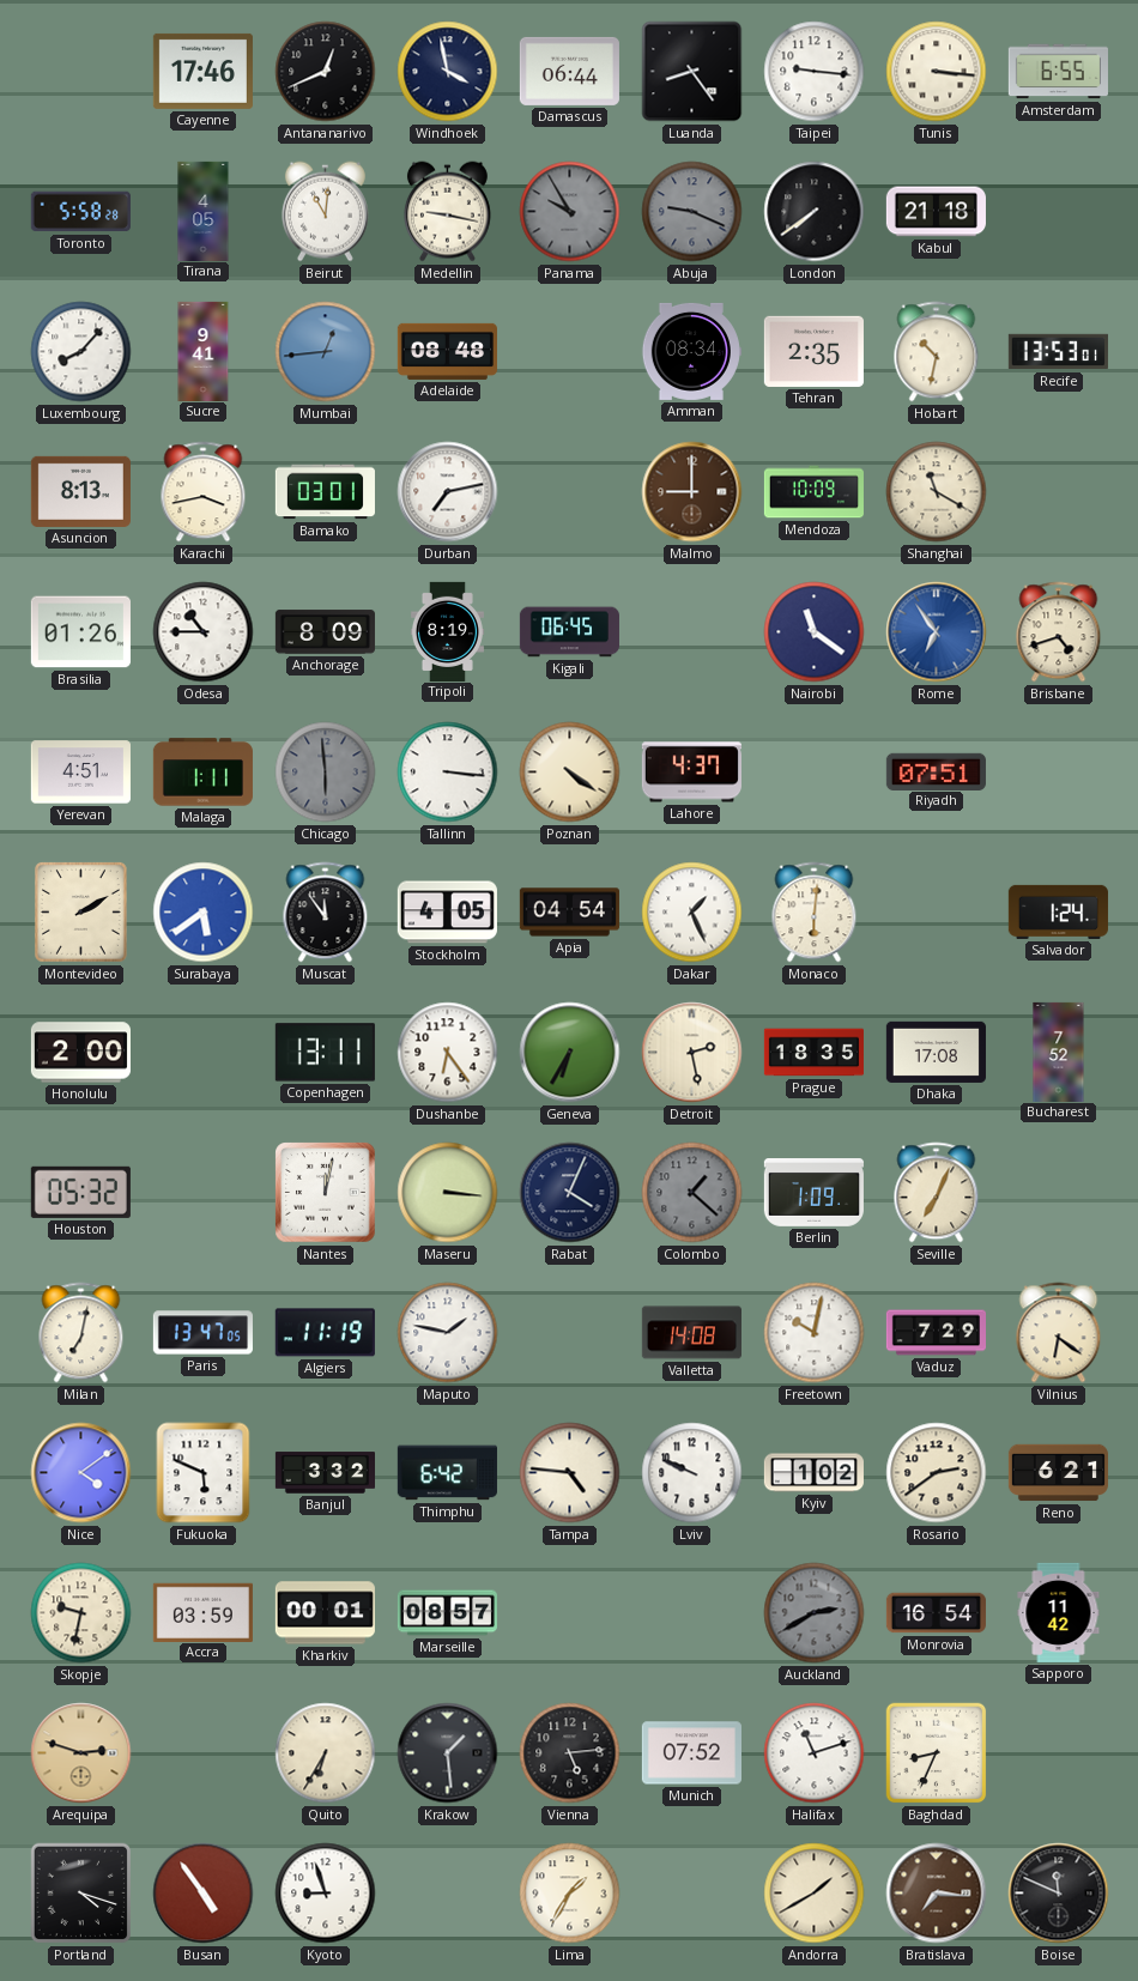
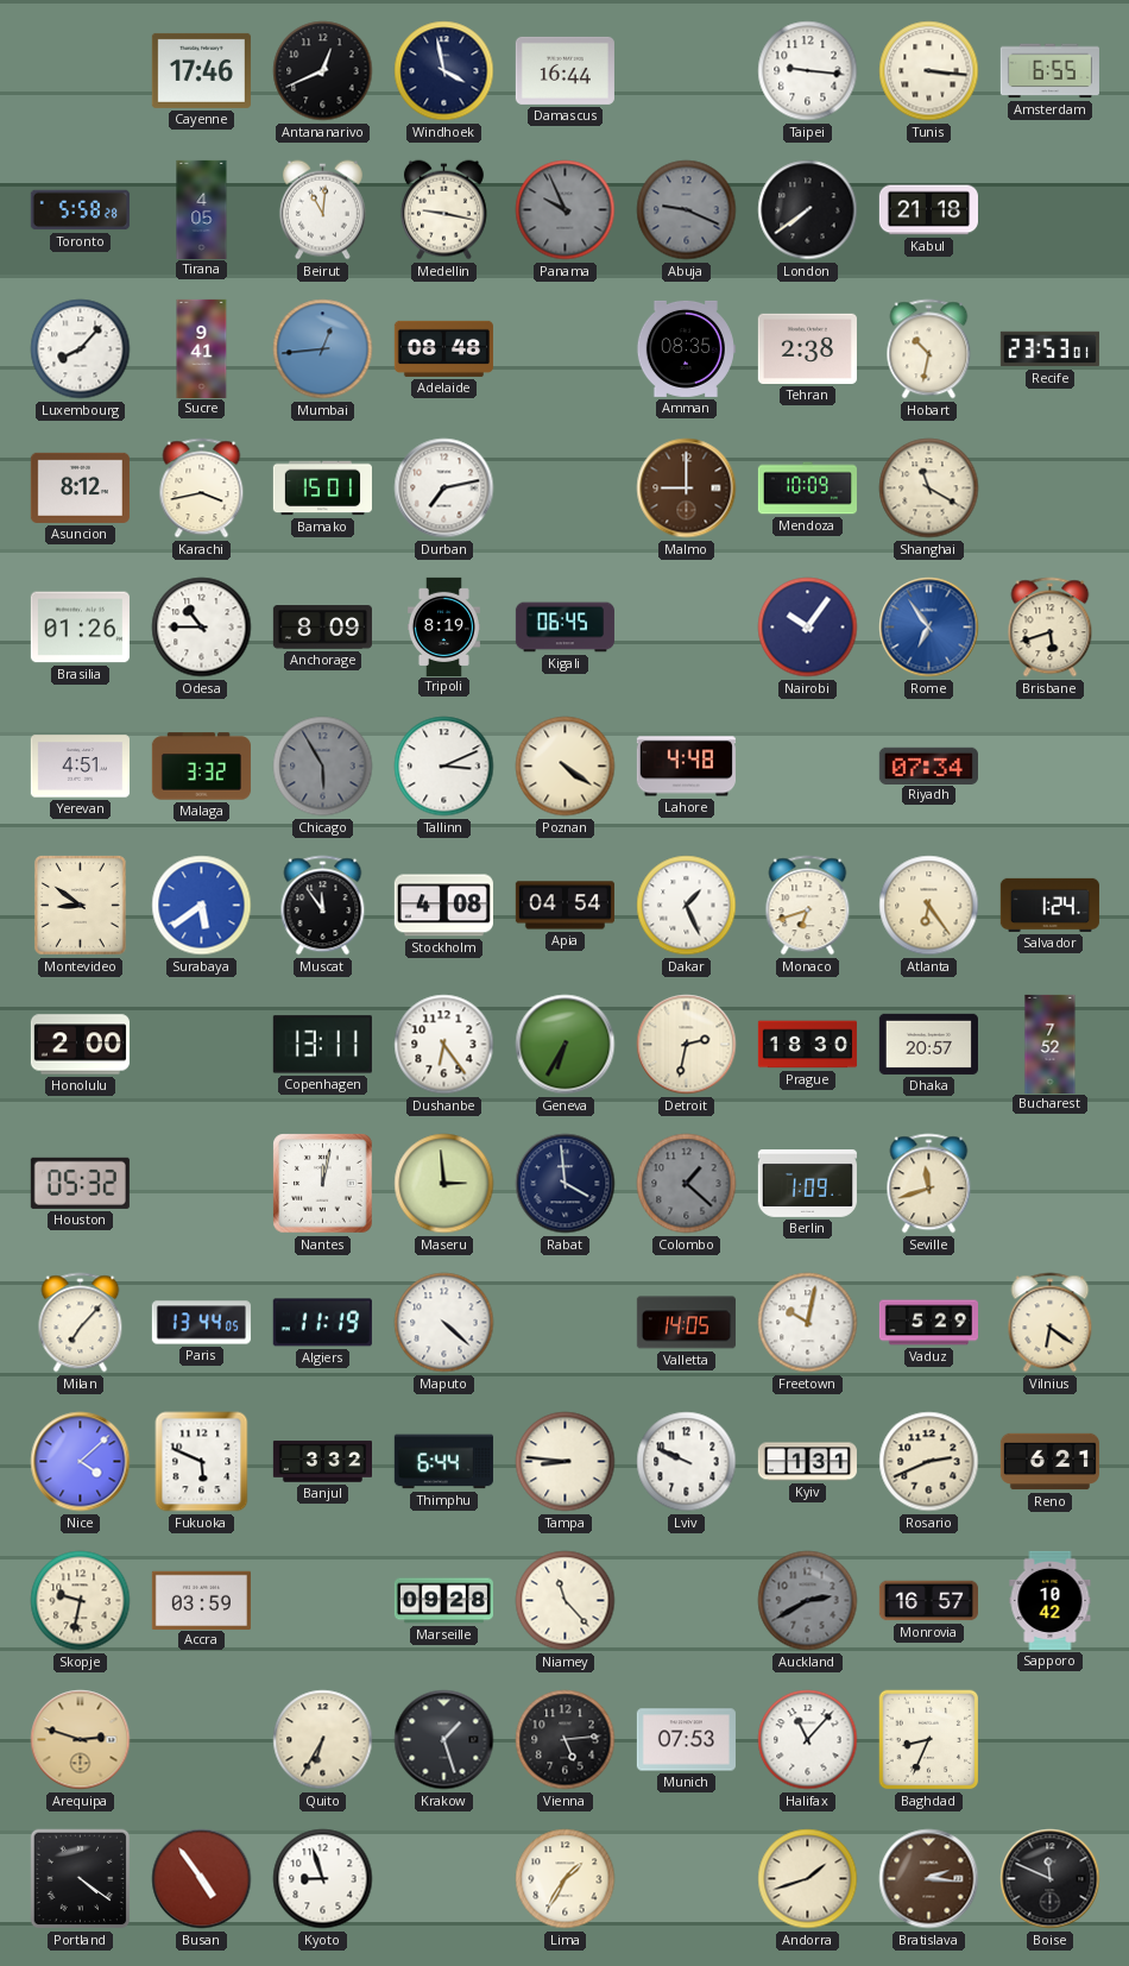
Damascus: 06:44 -> 16:44 (564, 70)
Luanda: 8:24 -> none (692, 72)
Panama: 9:55 -> 9:56 (566, 210)
Amman: 08:34 -> 08:35 (686, 348)
Tehran: 2:35 -> 2:38 (807, 348)
Recife: 13:53 -> 23:53 (1049, 349)
Asuncion: 8:13 -> 8:12 (80, 487)
Bamako: 03:01 -> 15:01 (322, 489)
Nairobi: 11:21 -> 10:06 (808, 628)
Brisbane: 4:42 -> 5:42 (1051, 628)
Malaga: 1:11 -> 3:32 (201, 767)
Chicago: 5:59 -> 5:55 (323, 767)
Tallinn: 3:16 -> 3:11 (444, 767)
Lahore: 4:37 -> 4:48 (686, 767)
Riyadh: 07:51 -> 07:34 (928, 765)
Montevideo: 2:10 -> 8:51 (80, 906)
Stockholm: 4:05 -> 4:08 (443, 906)
Monaco: 6:01 -> 6:42 (808, 906)
Atlanta: none -> 6:24 (929, 906)
Detroit: 2:28 -> 2:32 (687, 1045)
Prague: 18:35 -> 18:30 (807, 1045)
Dhaka: 17:08 -> 20:57 (928, 1044)
Maseru: 3:16 -> 2:59 (444, 1184)
Rabat: 4:04 -> 3:59 (566, 1184)
Seville: 7:04 -> 11:42 (929, 1184)
Milan: 7:02 -> 7:07 (81, 1323)
Paris: 13:47 -> 13:44 (201, 1323)
Maputo: 1:47 -> 4:22 (444, 1323)
Valletta: 14:08 -> 14:05 (686, 1323)
Vaduz: 7:29 -> 5:29 (928, 1323)
Nice: 4:09 -> 4:08 (81, 1462)
Thimphu: 6:42 -> 6:44 (443, 1462)
Tampa: 4:46 -> 8:46 (566, 1462)
Kyiv: 1:02 -> 1:31 (807, 1462)
Rosario: 2:39 -> 2:41 (929, 1462)
Kharkiv: 00:01 -> none (325, 1613)
Marseille: 08:57 -> 09:28 (443, 1601)
Niamey: none -> 11:23 (566, 1601)
Monrovia: 16:54 -> 16:57 (928, 1601)
Sapporo: 11:42 -> 10:42 (1051, 1600)
Krakow: 1:29 -> 1:27 (444, 1740)
Munich: 07:52 -> 07:53 (686, 1740)
Halifax: 11:12 -> 11:07 (808, 1740)
Portland: 4:18 -> 4:21 (81, 1879)
Andorra: 1:40 -> 1:42 (808, 1879)
Bratislava: 7:16 -> 2:16 (929, 1879)
